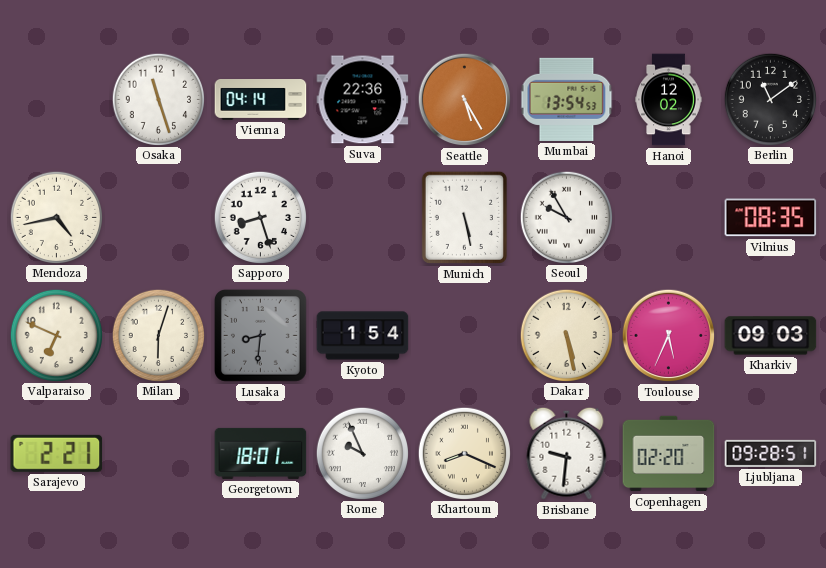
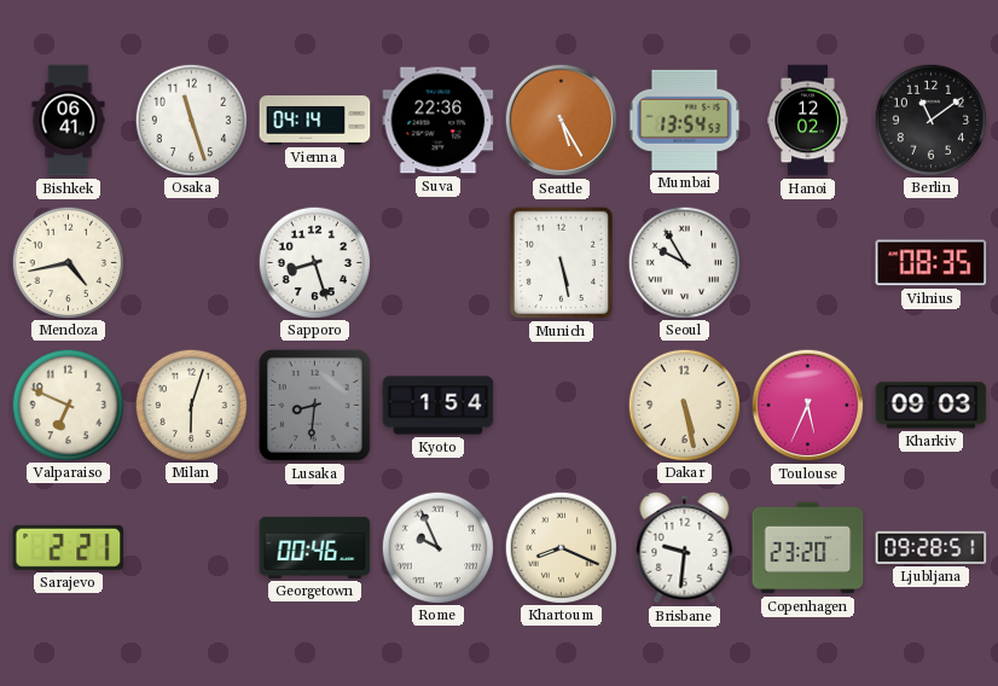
Bishkek: none -> 06:41 (69, 121)
Georgetown: 18:01 -> 00:46 (315, 547)
Copenhagen: 02:20 -> 23:20 (808, 548)
